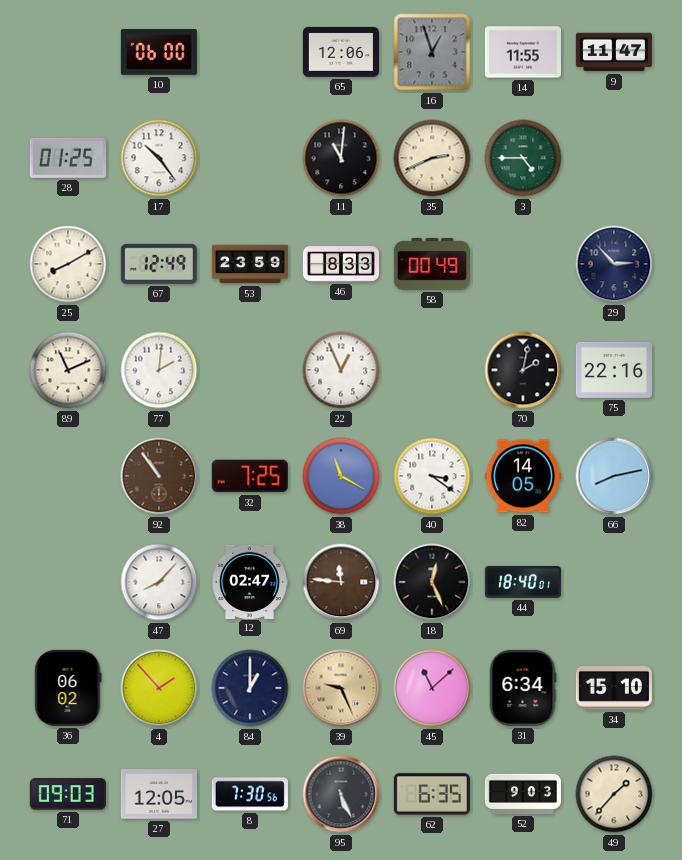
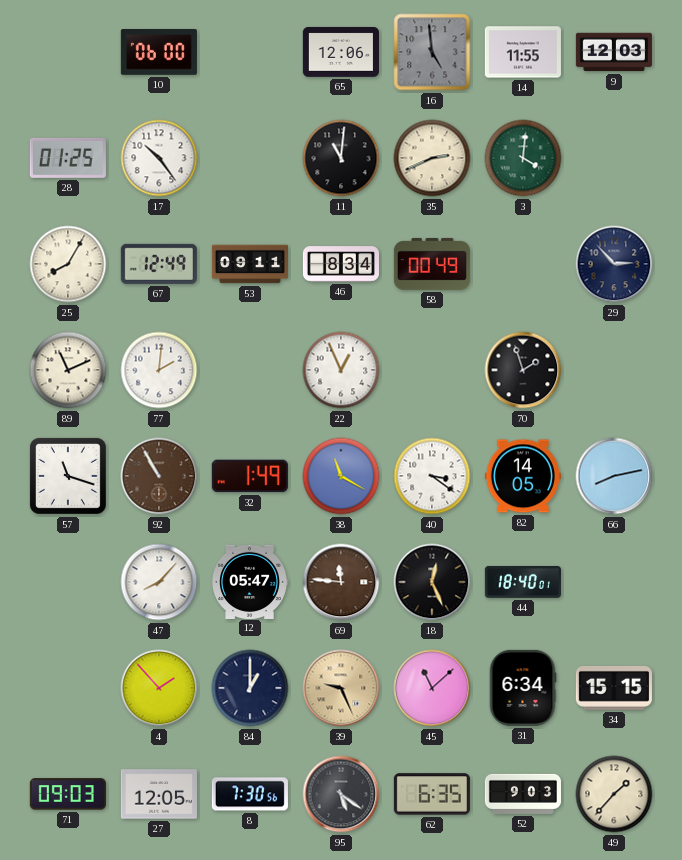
16: 12:57 -> 4:59 (432, 52)
9: 11:47 -> 12:03 (614, 52)
3: 4:45 -> 4:01 (523, 158)
25: 8:10 -> 8:05 (68, 264)
53: 23:59 -> 09:11 (250, 264)
46: 8:33 -> 8:34 (341, 264)
70: 2:02 -> 1:57 (523, 370)
75: 22:16 -> none (614, 370)
57: none -> 11:18 (68, 476)
92: 10:54 -> 10:55 (159, 476)
32: 7:25 -> 1:49 (250, 476)
12: 02:47 -> 05:47 (250, 581)
36: 06:02 -> none (68, 688)
34: 15:10 -> 15:15 (614, 688)
95: 5:26 -> 5:21 (341, 794)
